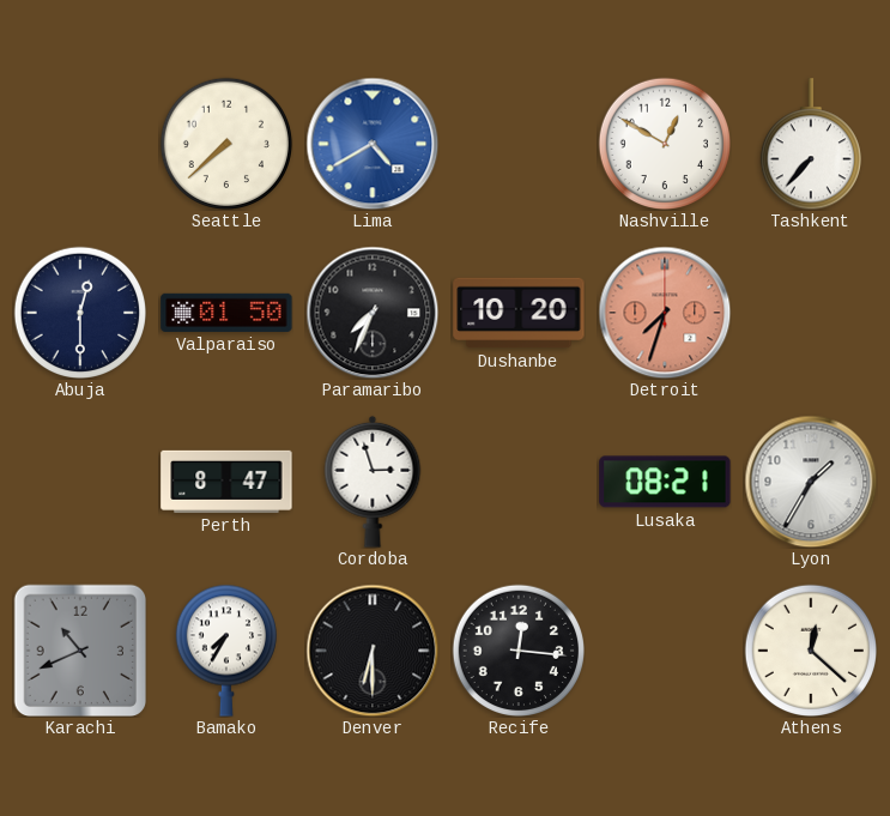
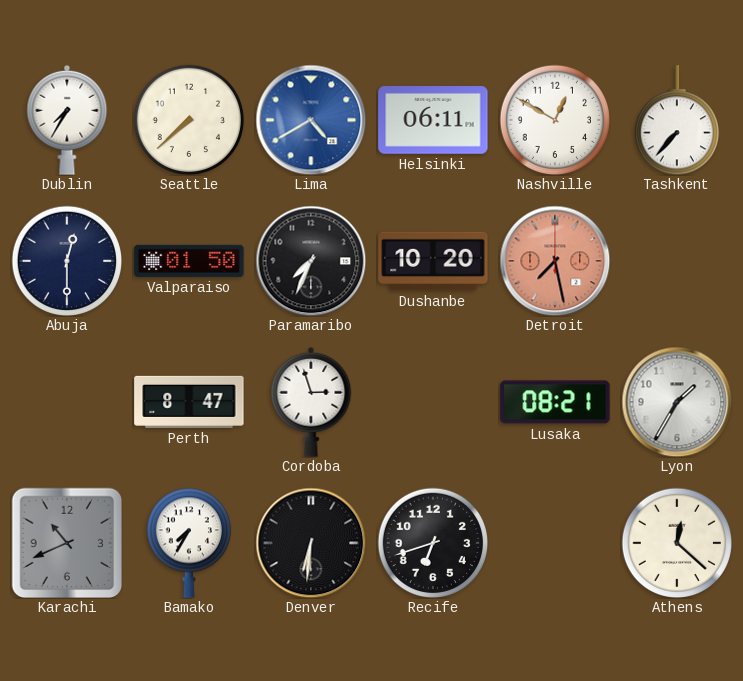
Dublin: none -> 7:35 (67, 120)
Helsinki: none -> 06:11 (433, 121)
Detroit: 7:33 -> 7:28 (555, 261)
Denver: 6:30 -> 6:31 (311, 543)
Recife: 12:16 -> 6:42 (432, 542)
